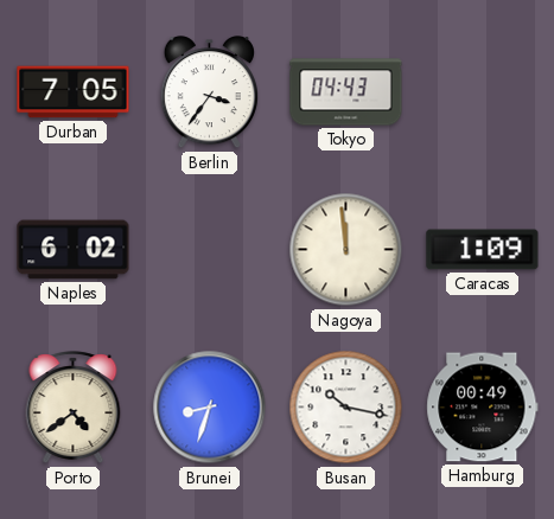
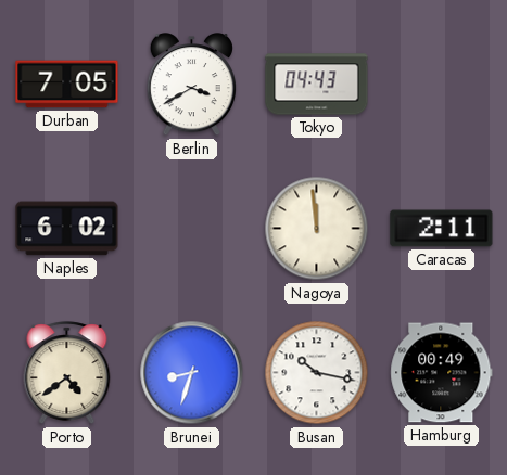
Berlin: 3:36 -> 3:40 (191, 85)
Caracas: 1:09 -> 2:11 (442, 229)
